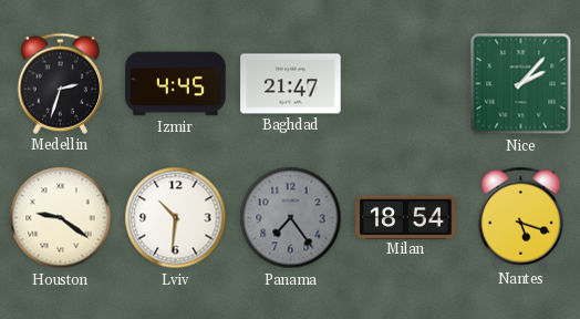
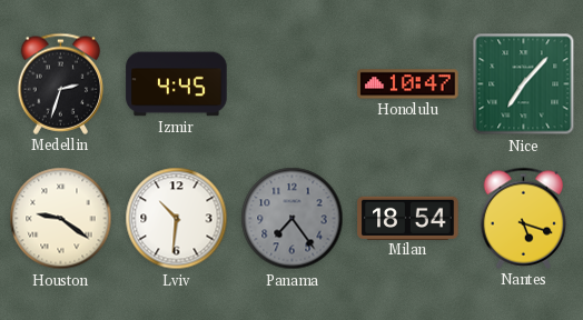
Baghdad: 21:47 -> none (291, 84)
Honolulu: none -> 10:47 (408, 84)
Nice: 2:07 -> 7:07 (524, 84)
